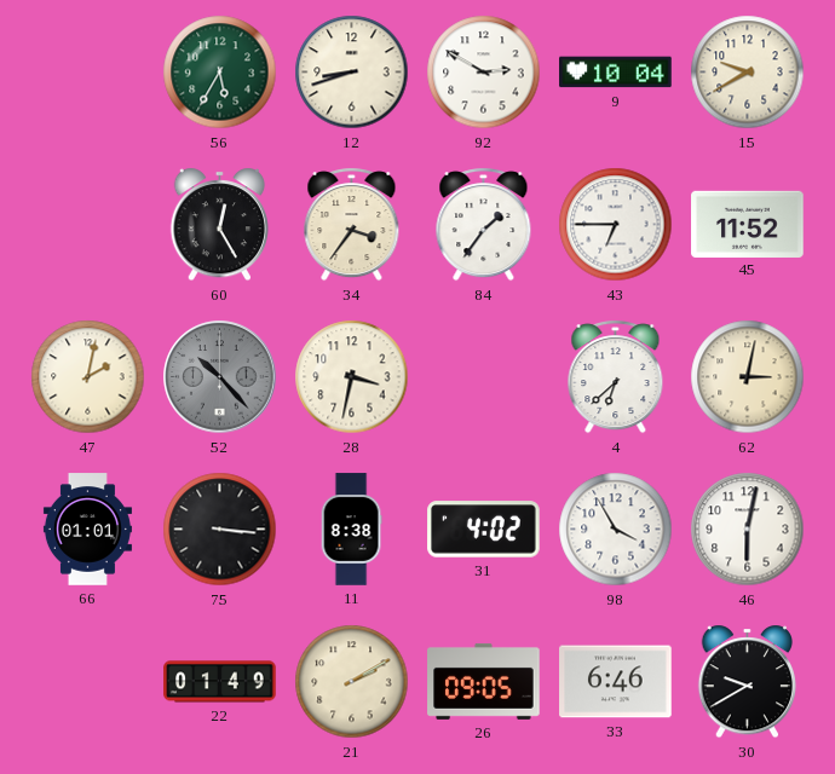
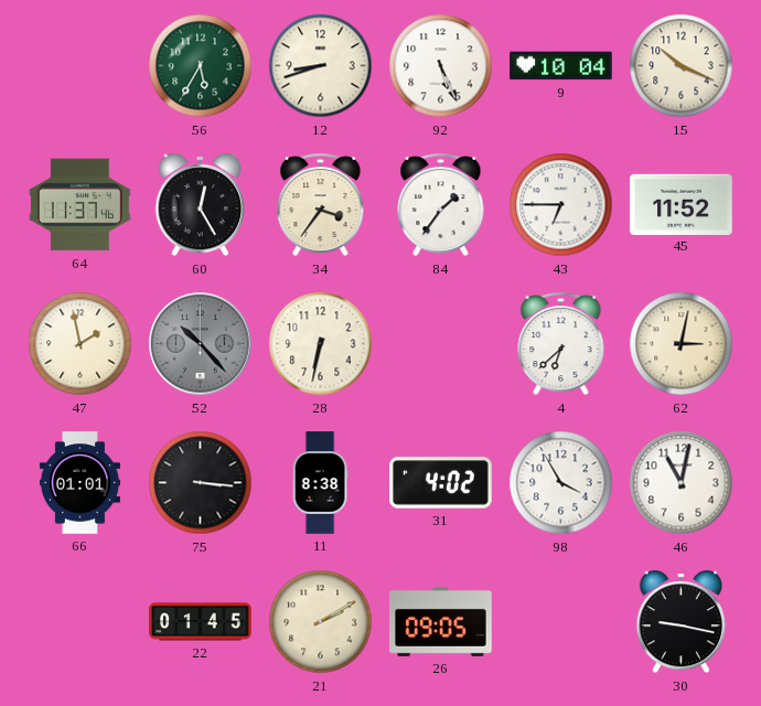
92: 2:50 -> 5:26 (441, 66)
15: 9:40 -> 10:19 (682, 66)
64: none -> 11:37 (81, 205)
47: 2:02 -> 1:58 (81, 344)
28: 3:32 -> 6:32 (321, 344)
46: 6:02 -> 11:02 (682, 483)
22: 01:49 -> 01:45 (201, 622)
33: 6:46 -> none (616, 682)
30: 9:40 -> 9:17 (682, 622)
